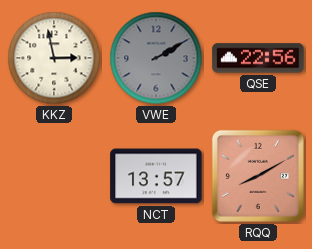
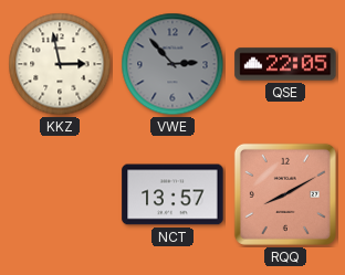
VWE: 2:10 -> 2:53 (172, 64)
QSE: 22:56 -> 22:05 (285, 64)
